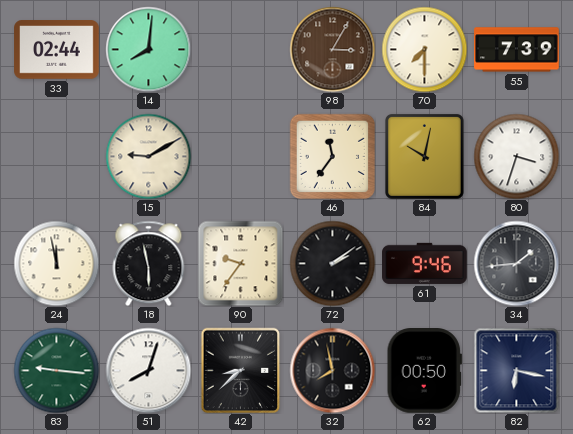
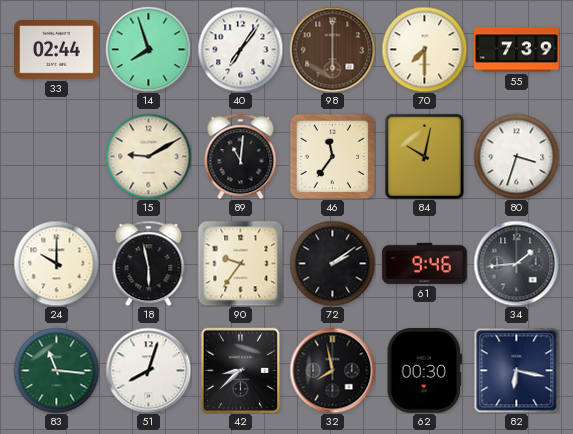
14: 8:01 -> 7:57 (148, 49)
40: none -> 7:06 (240, 49)
98: 3:05 -> 6:00 (332, 49)
89: none -> 11:01 (241, 156)
24: 11:58 -> 10:00 (56, 263)
83: 9:16 -> 11:16 (56, 370)
62: 00:50 -> 00:30 (424, 371)
